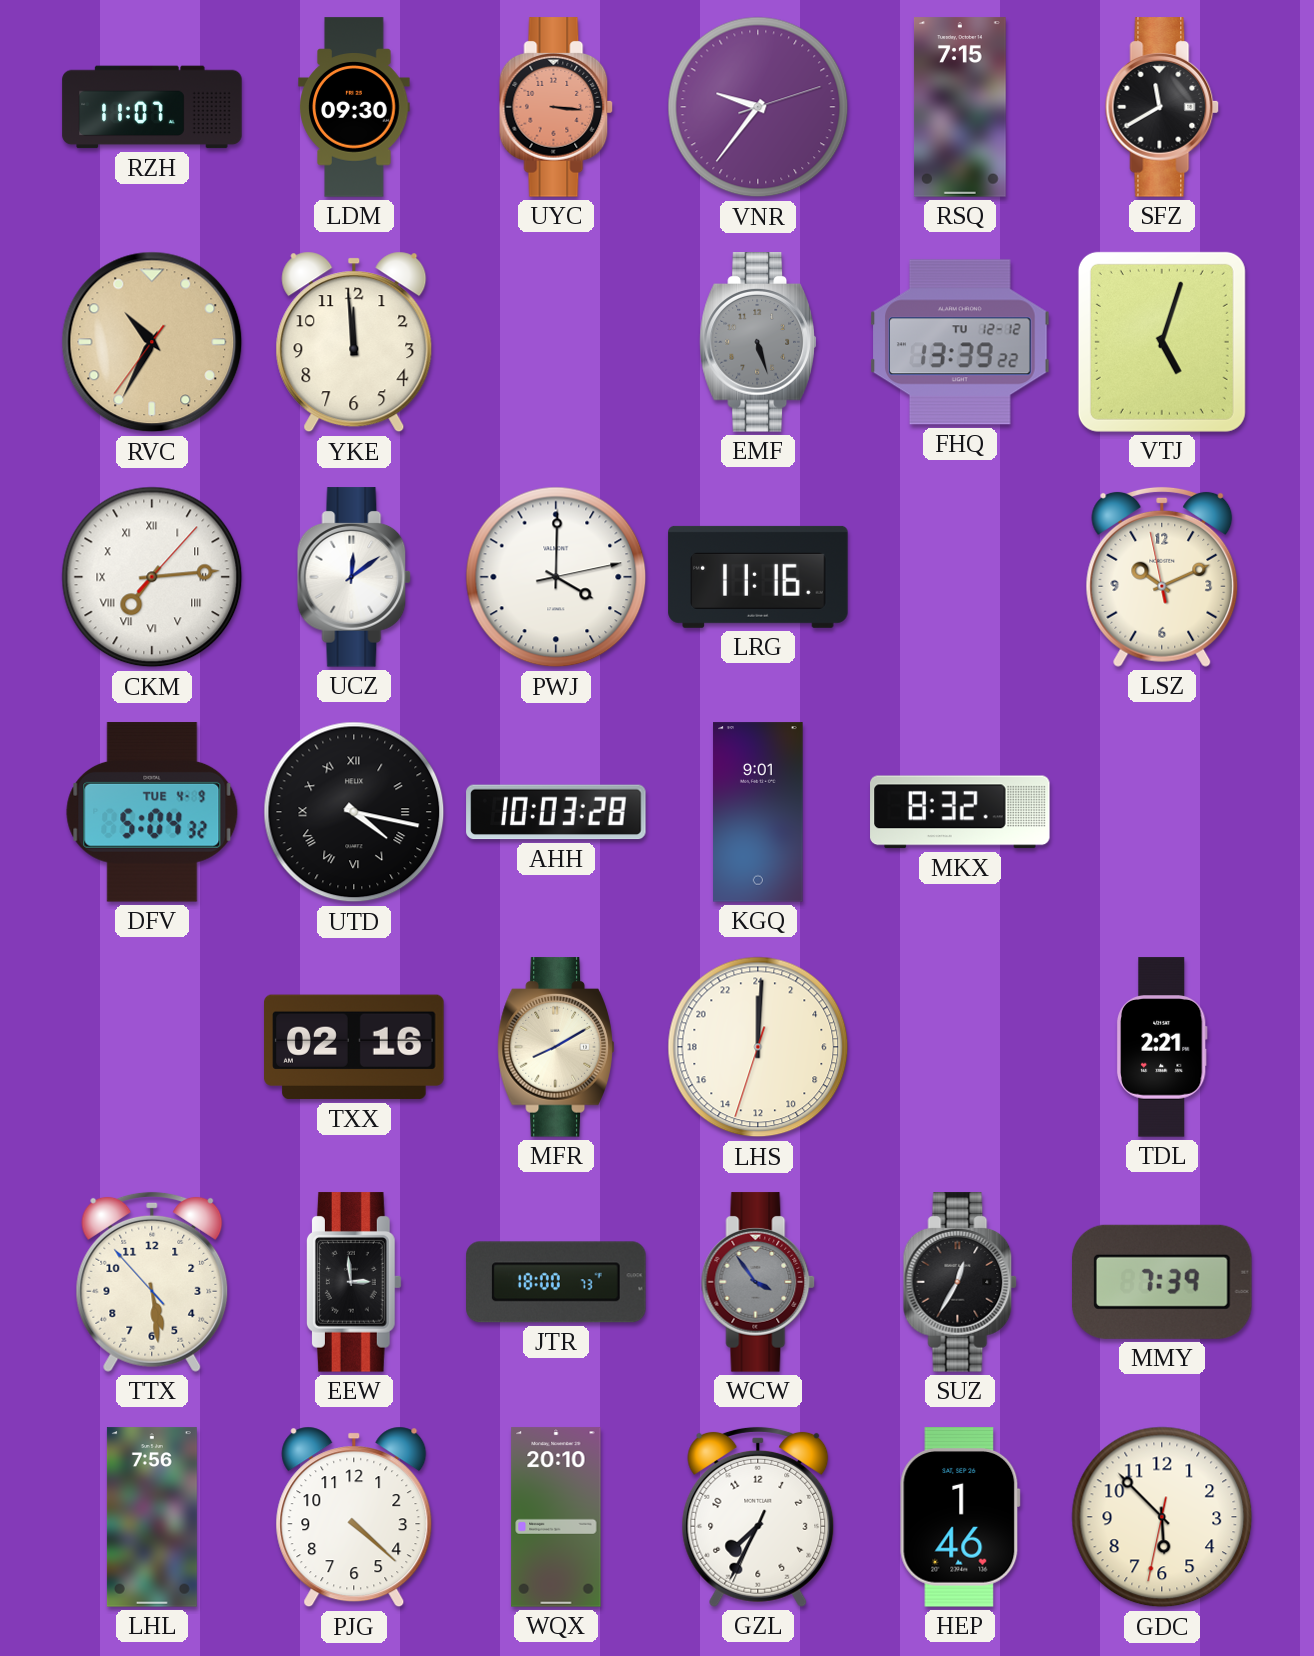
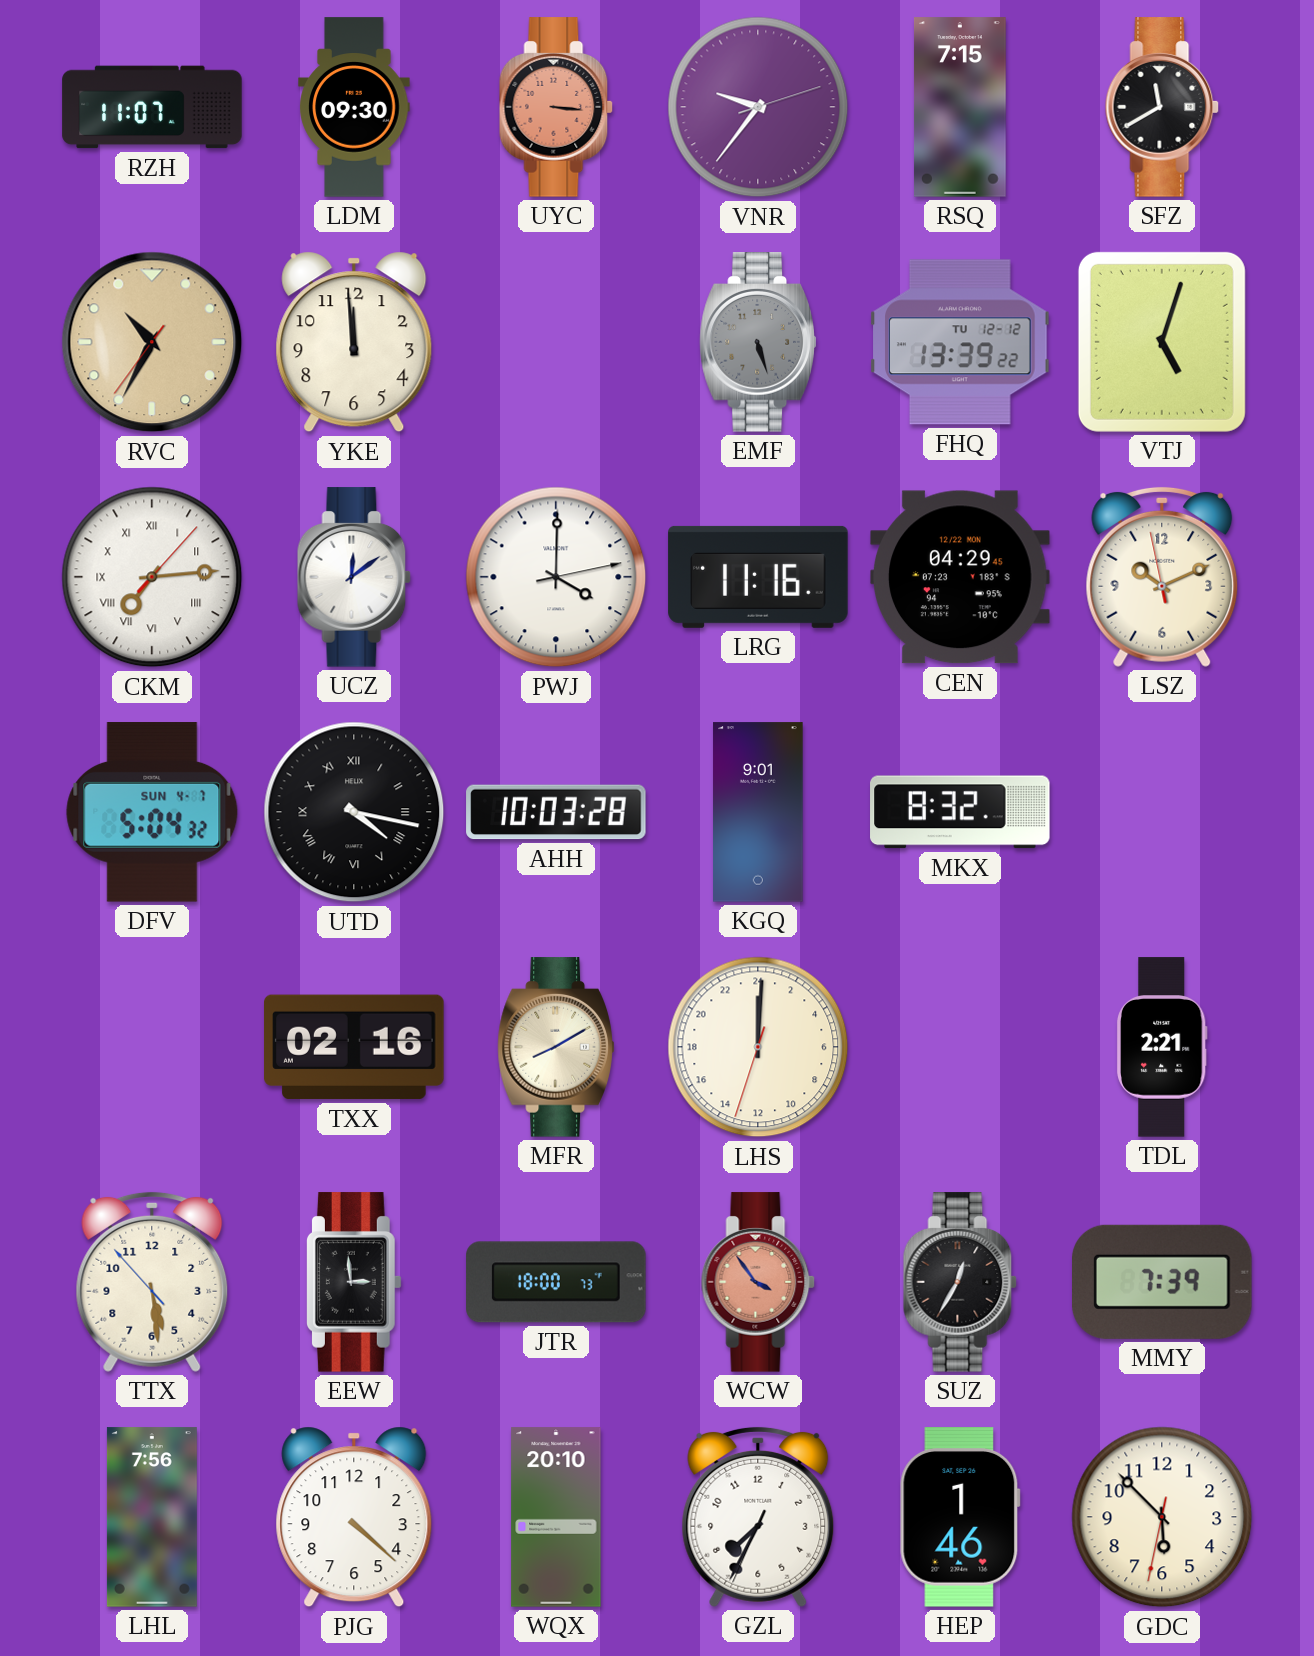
CEN: none -> 04:29 (960, 577)
DFV date: TUE 4-9 -> SUN 4-7 (152, 812)
WCW dial: grey -> salmon (758, 1282)
